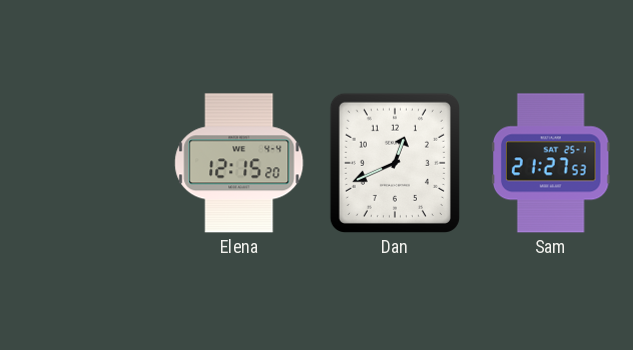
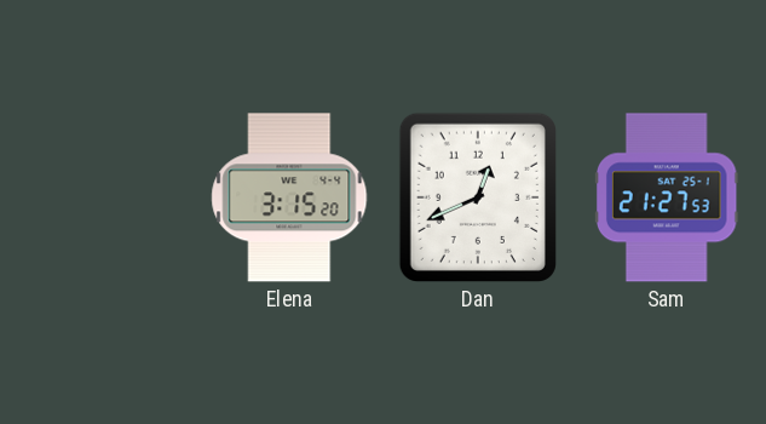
Elena: 12:15 -> 3:15 (289, 197)
